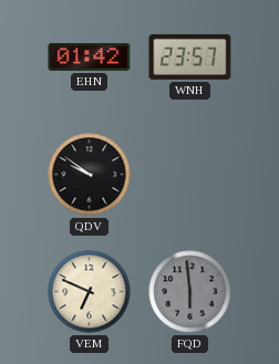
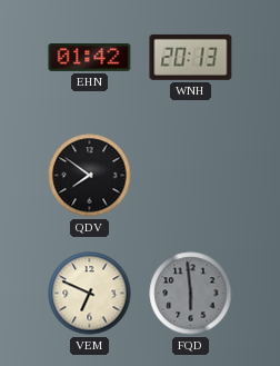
WNH: 23:57 -> 20:13 (191, 57)
QDV: 9:51 -> 7:51 (90, 176)
